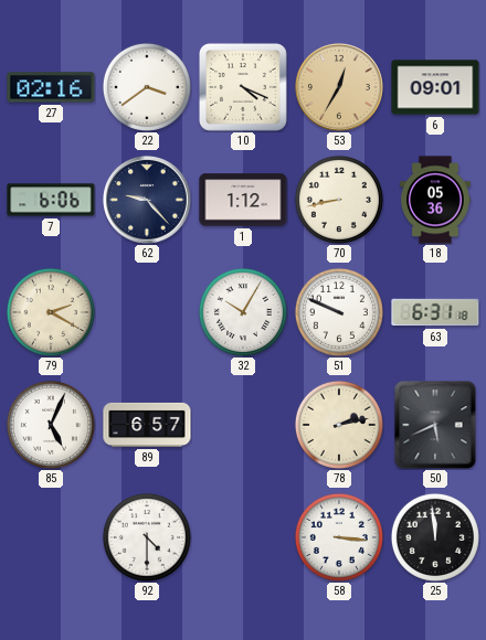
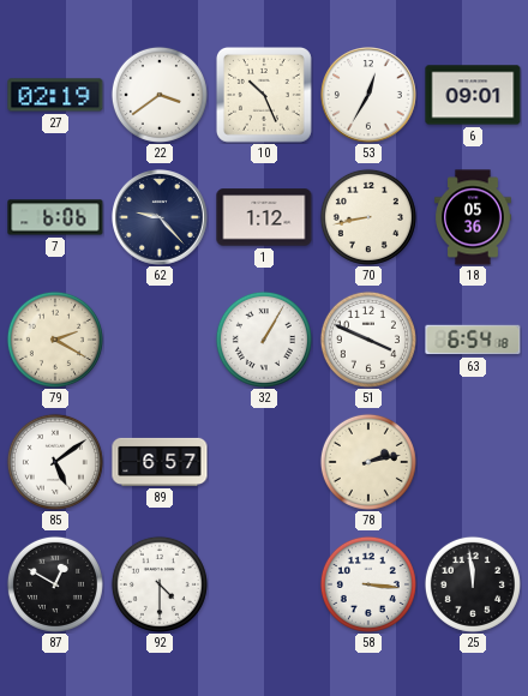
27: 02:16 -> 02:19 (55, 95)
10: 4:19 -> 10:26 (264, 95)
53 dial: champagne -> white (370, 96)
32: 10:05 -> 1:05 (264, 340)
51: 9:49 -> 3:49 (368, 340)
63: 6:31 -> 6:54 (473, 340)
85: 5:04 -> 5:09 (55, 462)
50: 5:41 -> none (435, 425)
87: none -> 12:50 (55, 584)
